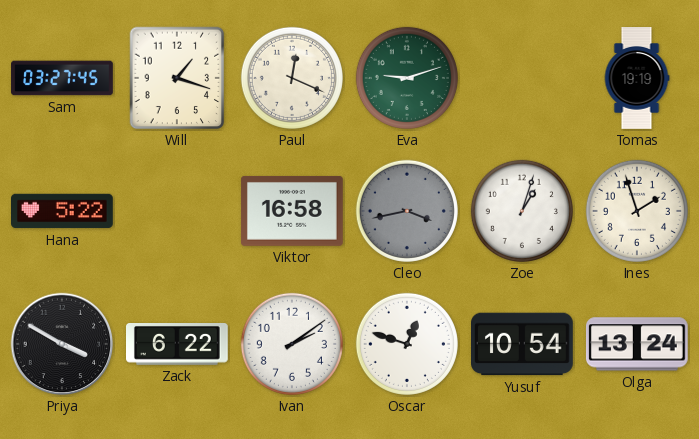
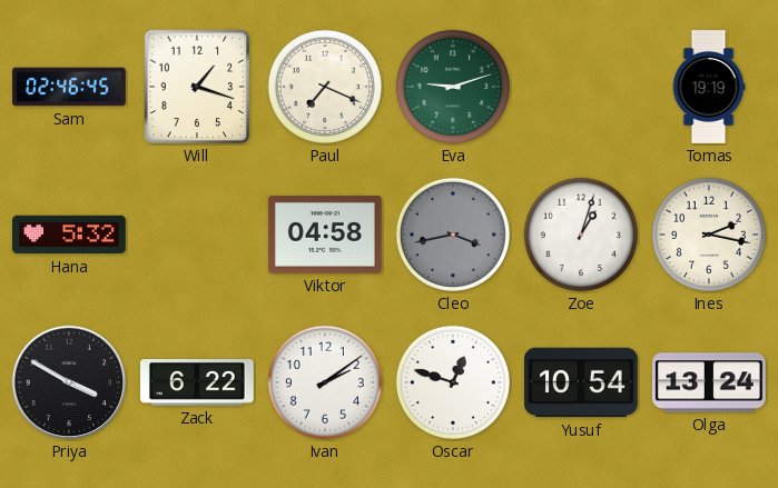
Sam: 03:27 -> 02:46 (69, 87)
Paul: 12:19 -> 7:19 (325, 87)
Hana: 5:22 -> 5:32 (69, 235)
Viktor: 16:58 -> 04:58 (326, 235)
Ines: 1:57 -> 2:17 (709, 235)
